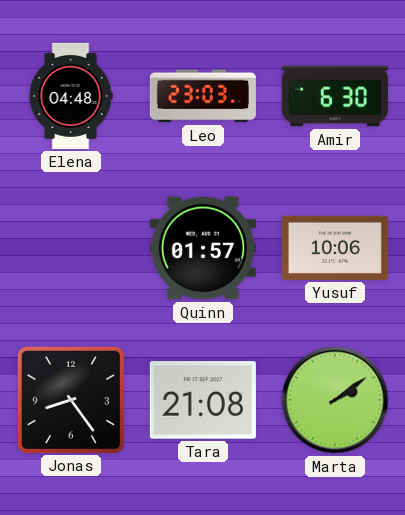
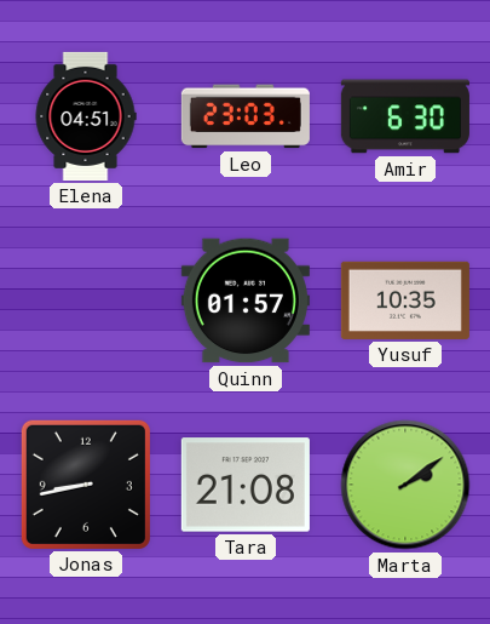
Elena: 04:48 -> 04:51 (86, 116)
Yusuf: 10:06 -> 10:35 (405, 300)
Jonas: 8:24 -> 8:43 (86, 485)
